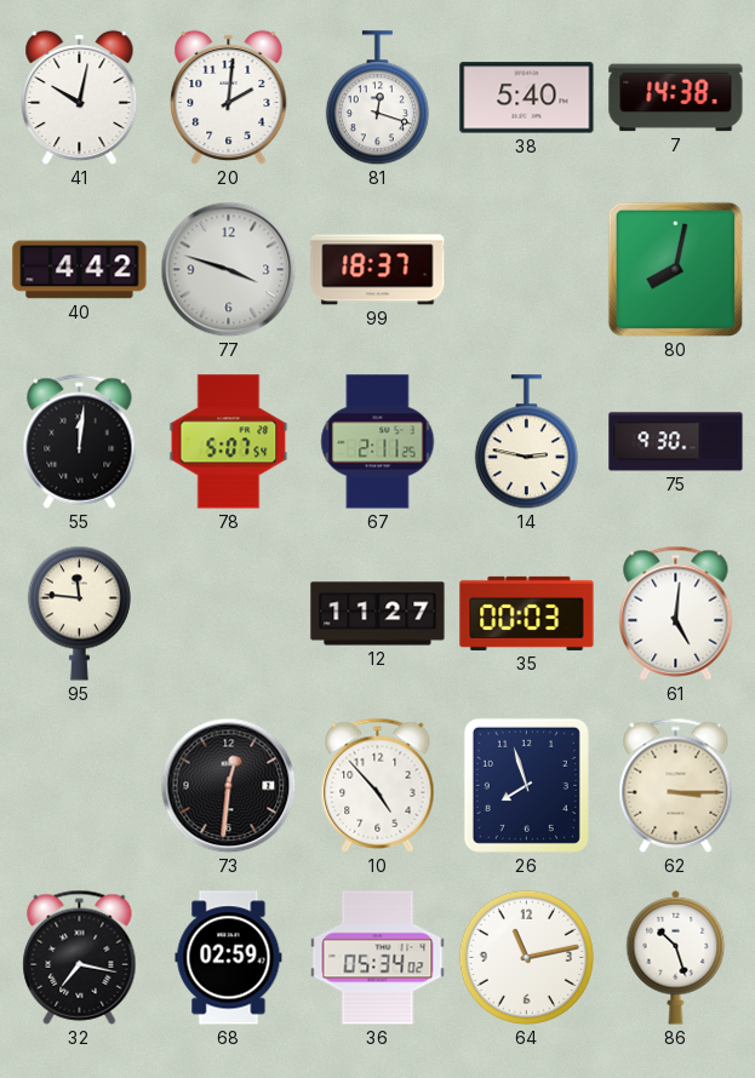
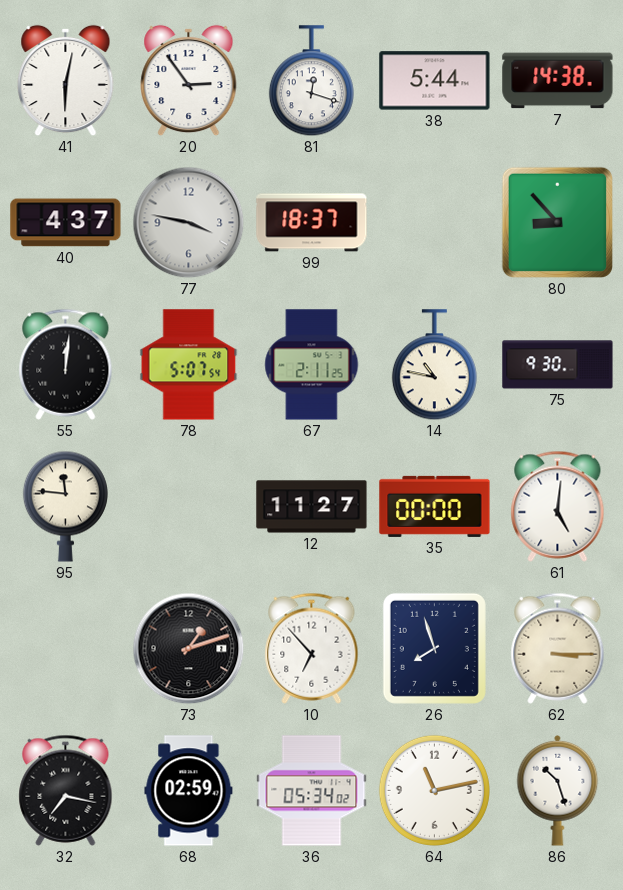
41: 10:02 -> 6:02 (66, 81)
20: 2:01 -> 2:54 (189, 81)
38: 5:40 -> 5:44 (435, 81)
40: 4:42 -> 4:37 (66, 223)
77: 3:48 -> 3:47 (189, 223)
80: 8:02 -> 8:53 (557, 222)
14: 2:47 -> 10:47 (434, 365)
35: 00:03 -> 00:00 (435, 506)
73: 12:31 -> 1:12 (189, 649)
10: 4:53 -> 6:53 (312, 648)
